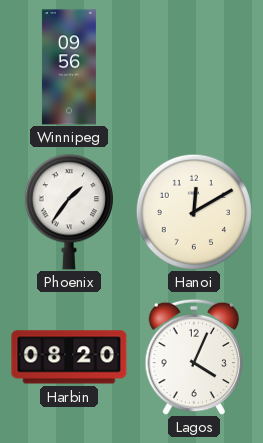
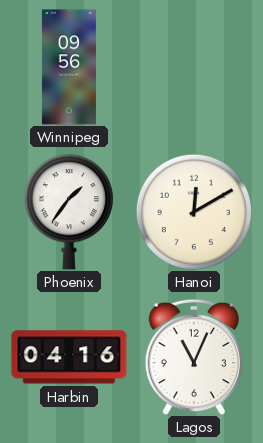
Harbin: 08:20 -> 04:16 (69, 357)
Lagos: 4:04 -> 11:04 (194, 357)
